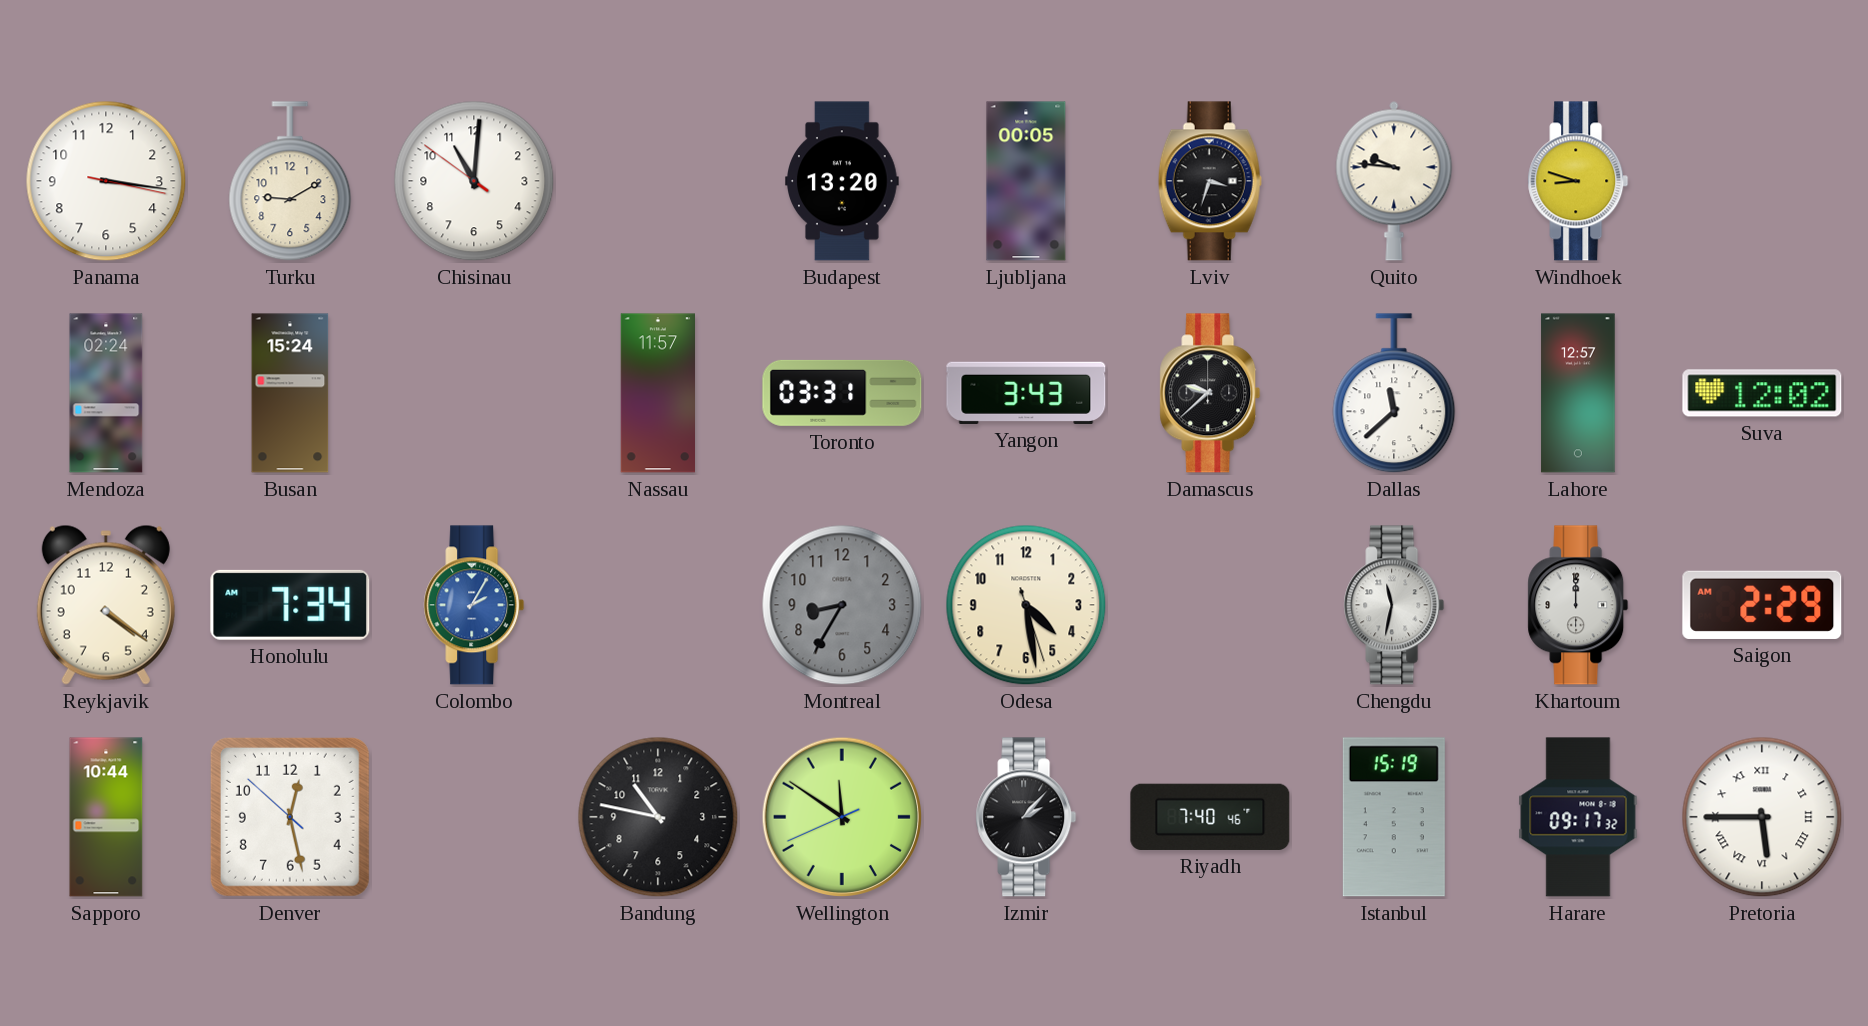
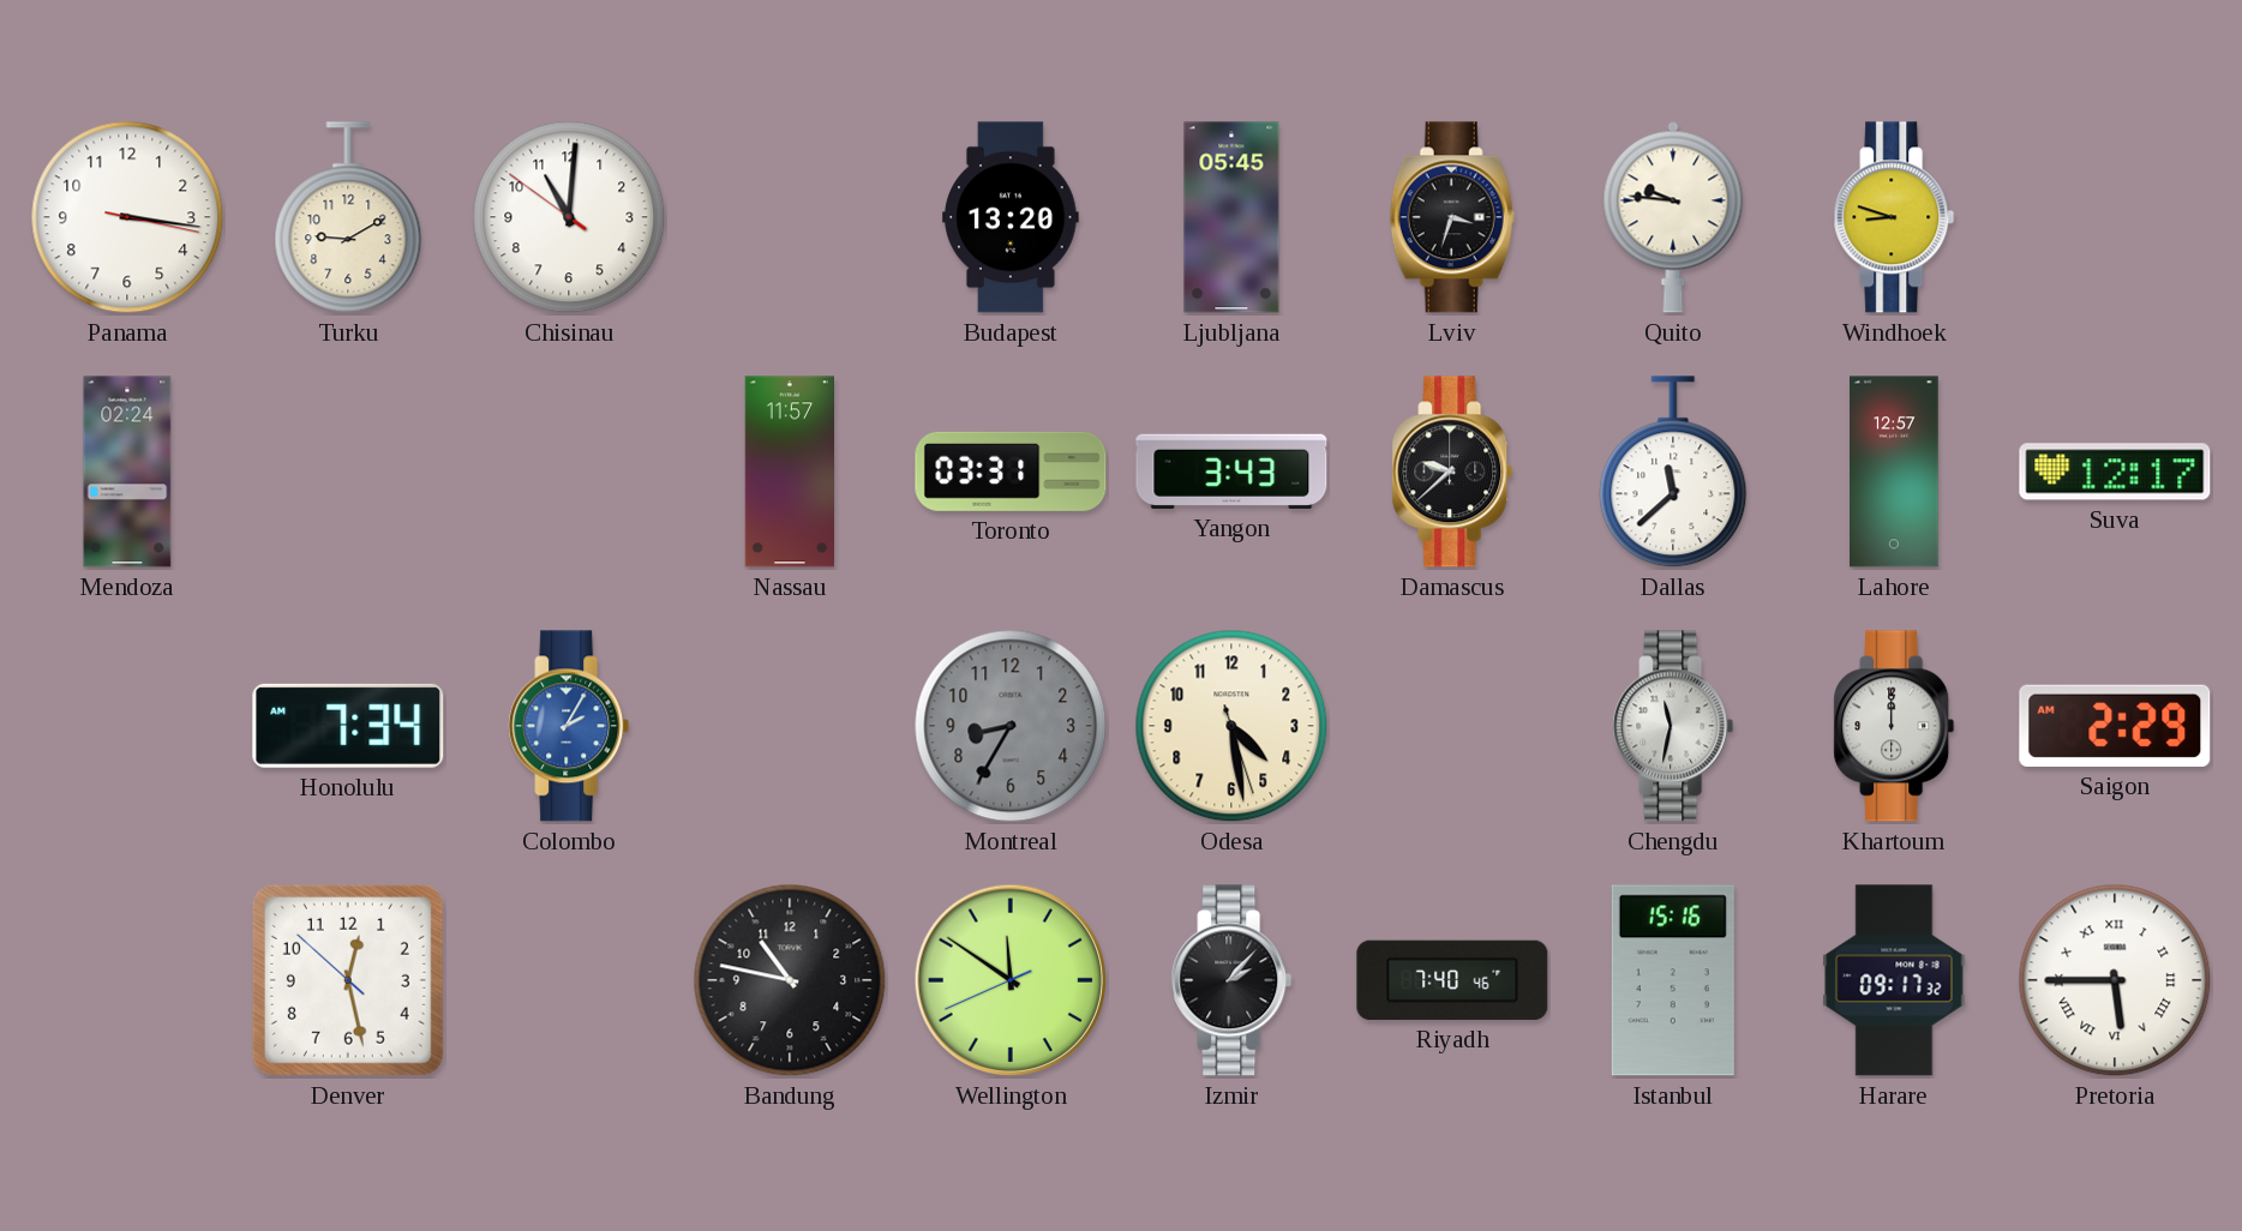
Ljubljana: 00:05 -> 05:45 (1231, 217)
Busan: 15:24 -> none (290, 393)
Suva: 12:02 -> 12:17 (2115, 472)
Reykjavik: 4:21 -> none (106, 605)
Sapporo: 10:44 -> none (106, 817)
Istanbul: 15:19 -> 15:16 (1673, 980)
